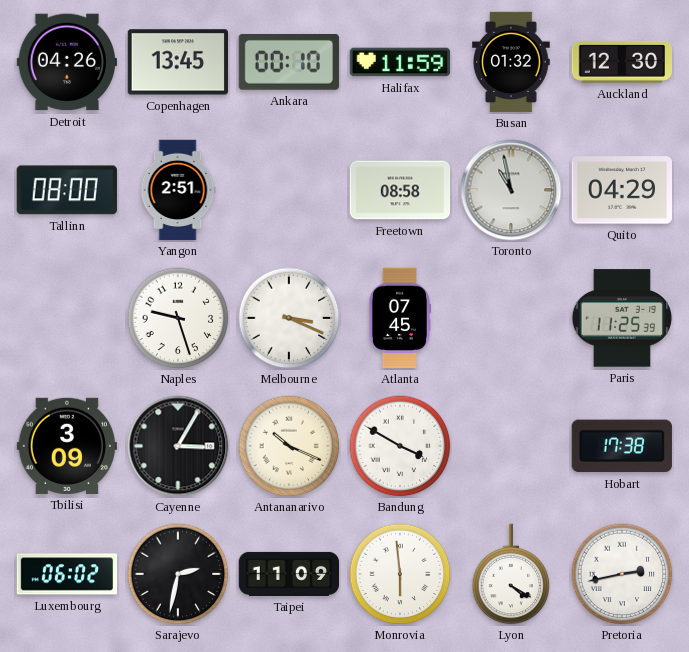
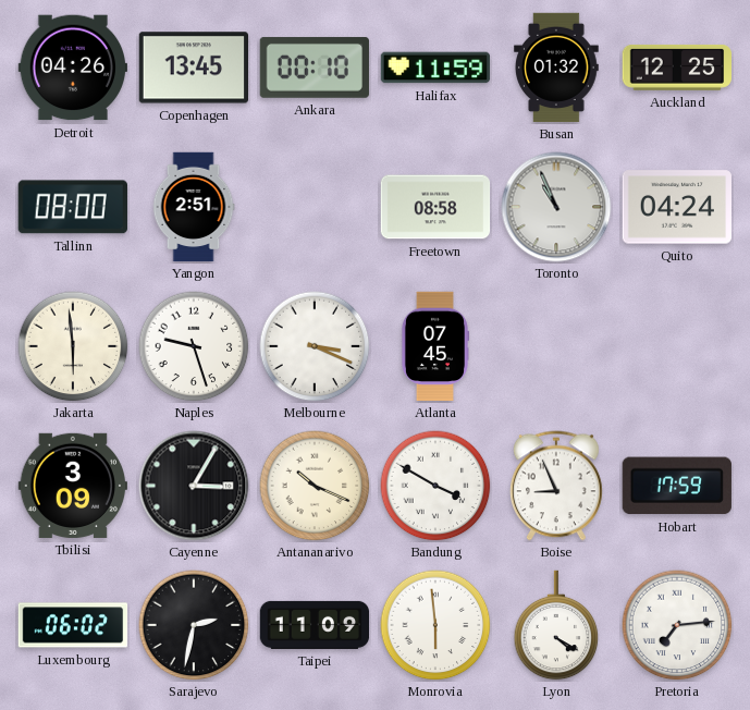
Auckland: 12:30 -> 12:25 (676, 68)
Toronto: 10:58 -> 10:56 (556, 207)
Quito: 04:29 -> 04:24 (677, 207)
Jakarta: none -> 5:59 (73, 346)
Paris: 11:25 -> none (622, 318)
Boise: none -> 8:56 (556, 486)
Hobart: 17:38 -> 17:59 (677, 486)
Pretoria: 2:43 -> 7:14 (677, 625)
